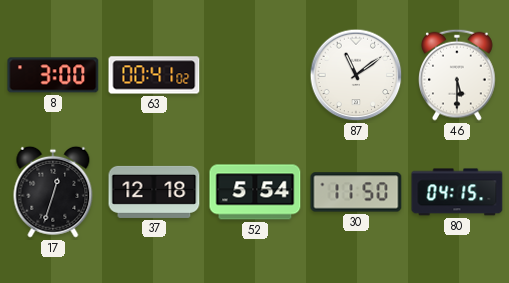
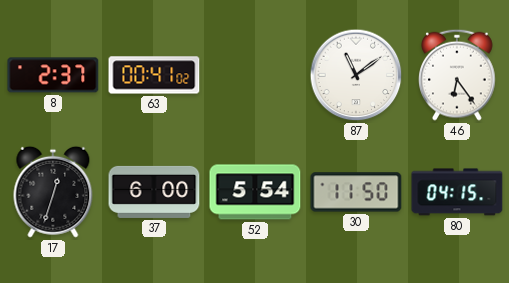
8: 3:00 -> 2:37 (53, 75)
46: 5:30 -> 6:24 (457, 75)
37: 12:18 -> 6:00 (154, 192)
